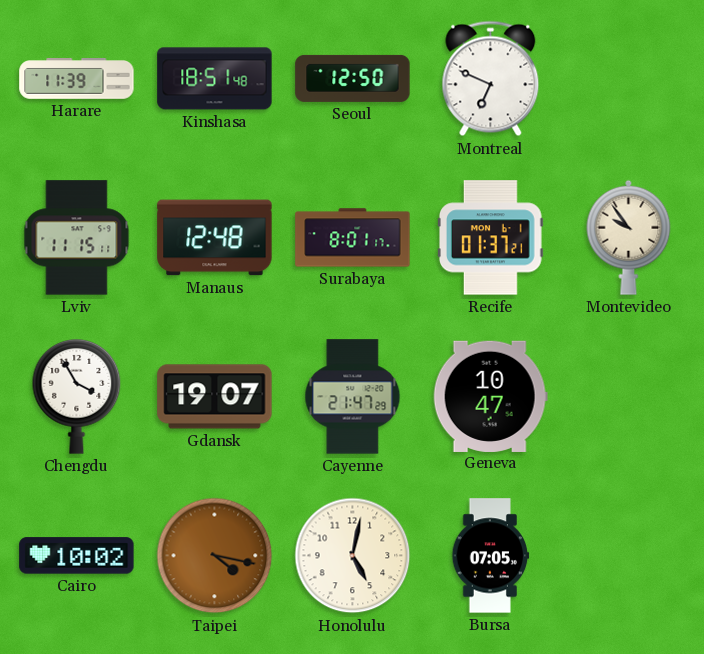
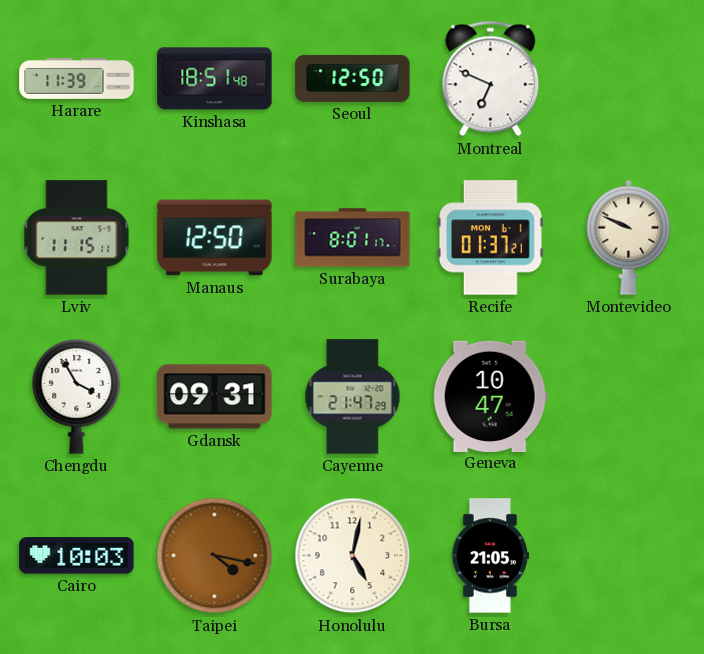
Manaus: 12:48 -> 12:50 (215, 238)
Montevideo: 9:54 -> 9:49 (629, 237)
Gdansk: 19:07 -> 09:31 (215, 397)
Cairo: 10:02 -> 10:03 (77, 556)
Bursa: 07:05 -> 21:05 (491, 556)
